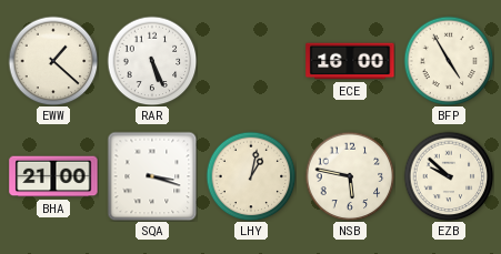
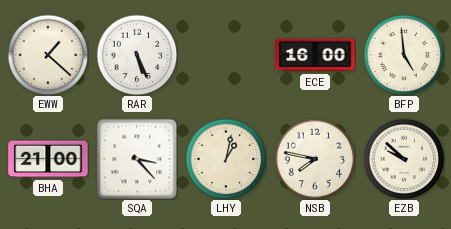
BFP: 4:55 -> 4:59 (404, 55)
SQA: 3:18 -> 3:23 (137, 159)
NSB: 5:47 -> 7:47 (315, 159)
